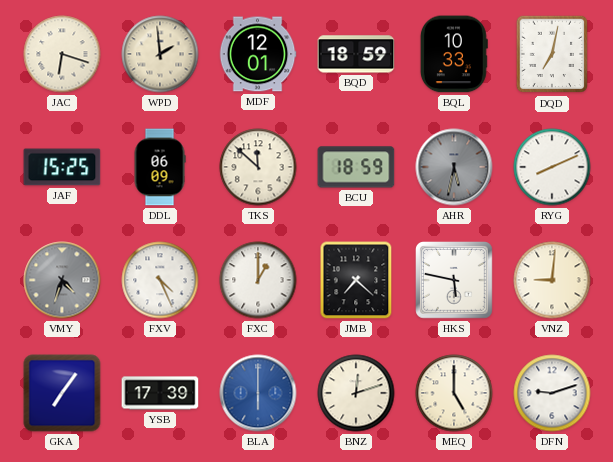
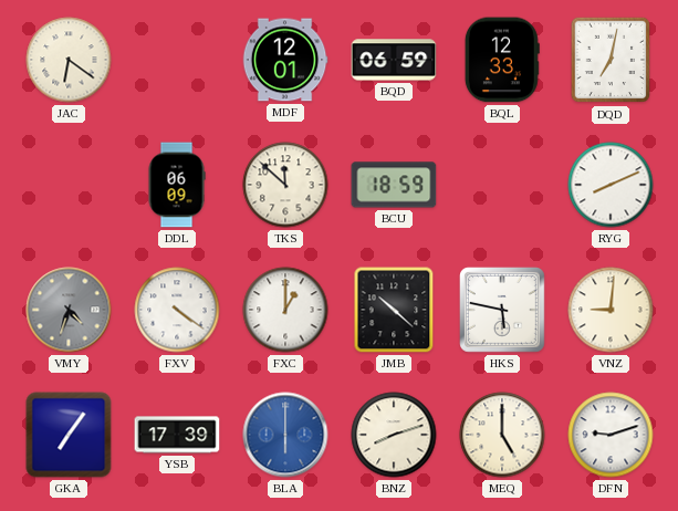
JAC: 6:18 -> 6:21 (69, 60)
WPD: 1:59 -> none (160, 54)
BQD: 18:59 -> 06:59 (394, 60)
BQL: 10:33 -> 12:33 (502, 60)
JAF: 15:25 -> none (62, 167)
AHR: 5:32 -> none (454, 167)
FXV: 4:26 -> 4:21 (177, 310)
JMB: 7:22 -> 10:22 (394, 310)
BNZ: 12:12 -> 8:12 (394, 435)
